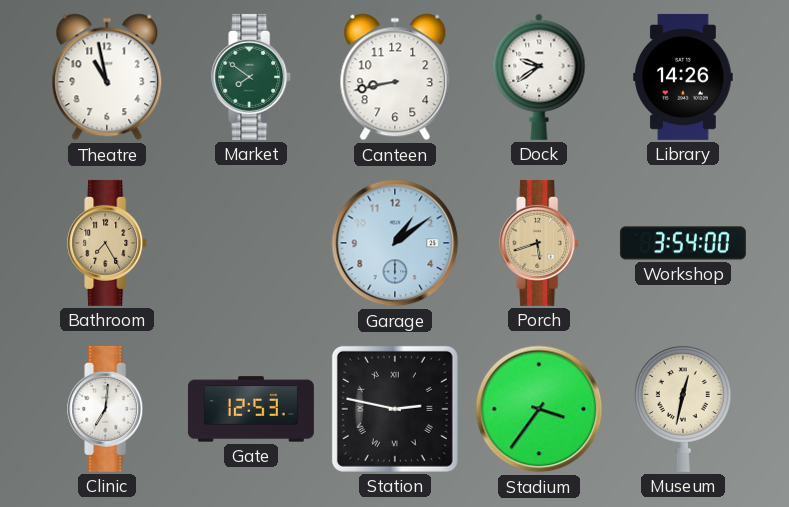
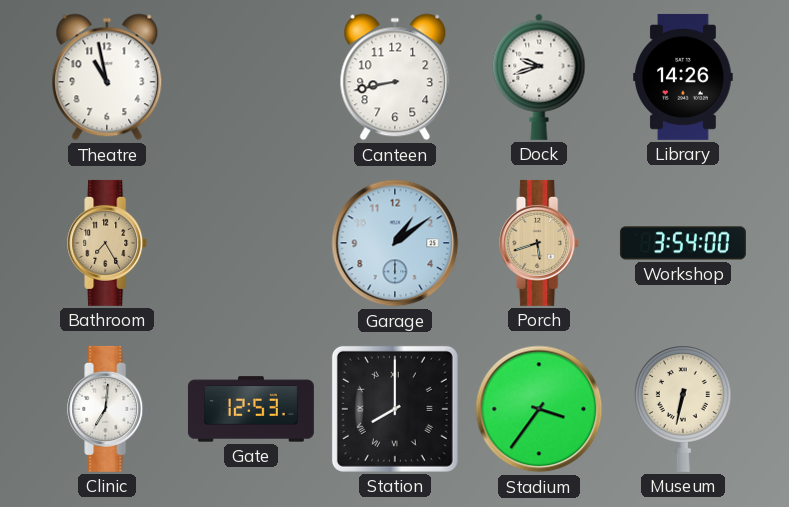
Market: 7:51 -> none (252, 77)
Dock: 9:39 -> 9:42 (539, 77)
Station: 2:47 -> 8:00 (395, 409)
Museum: 12:32 -> 6:32 (683, 409)
